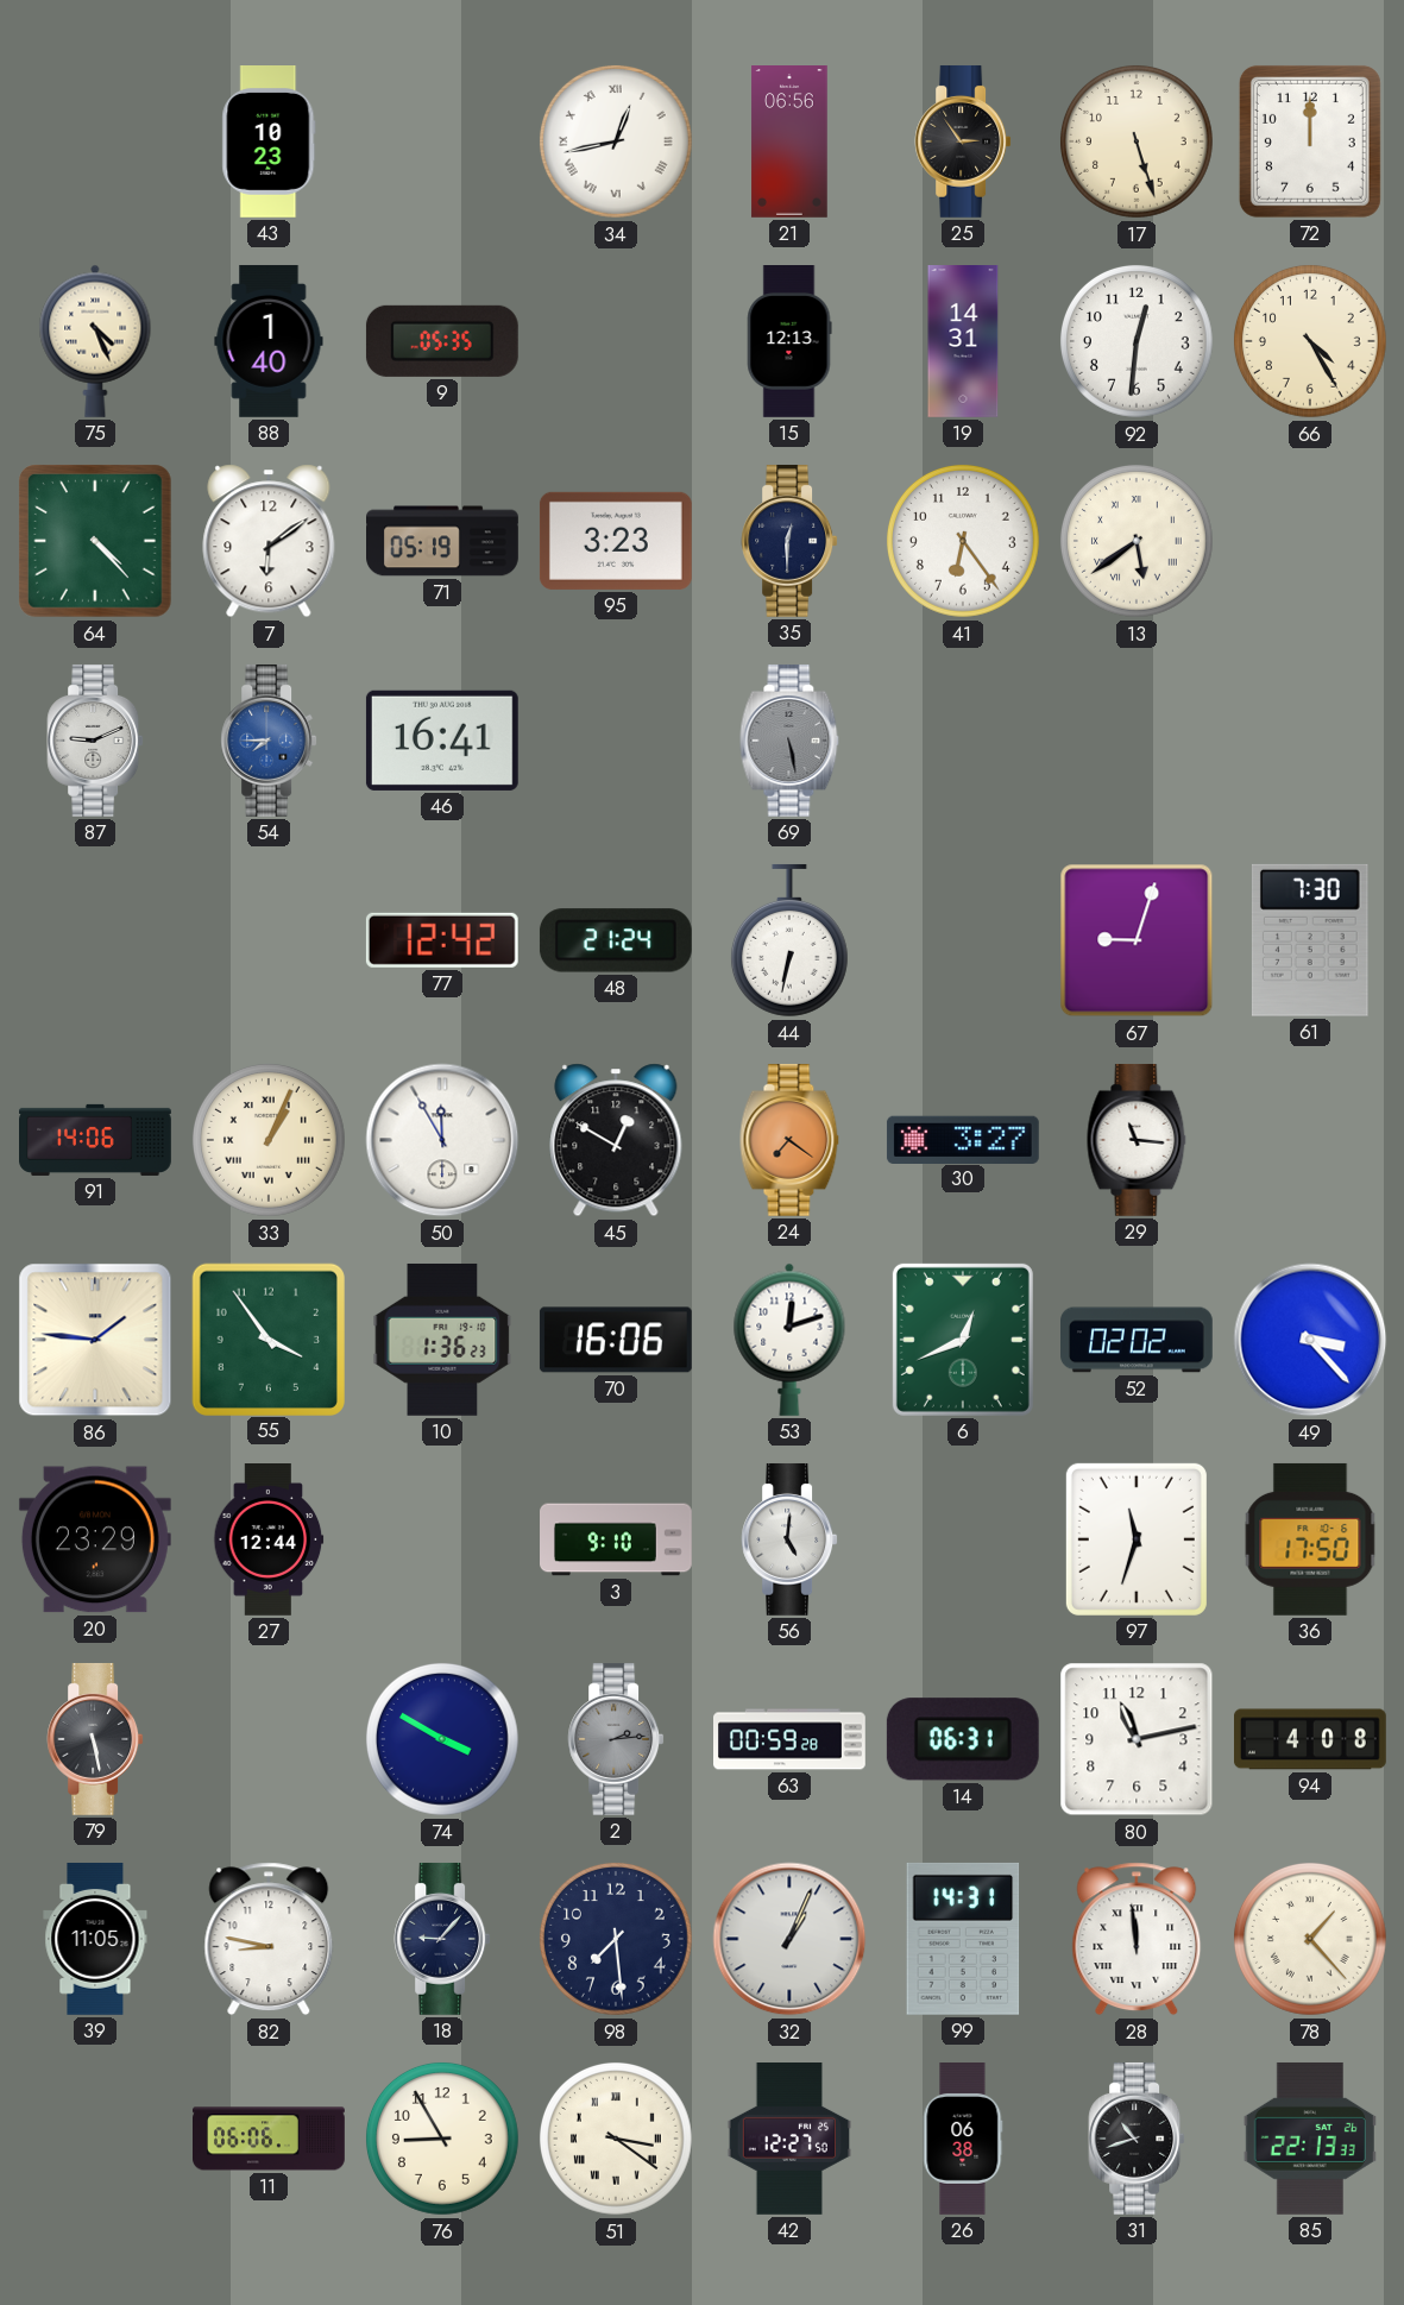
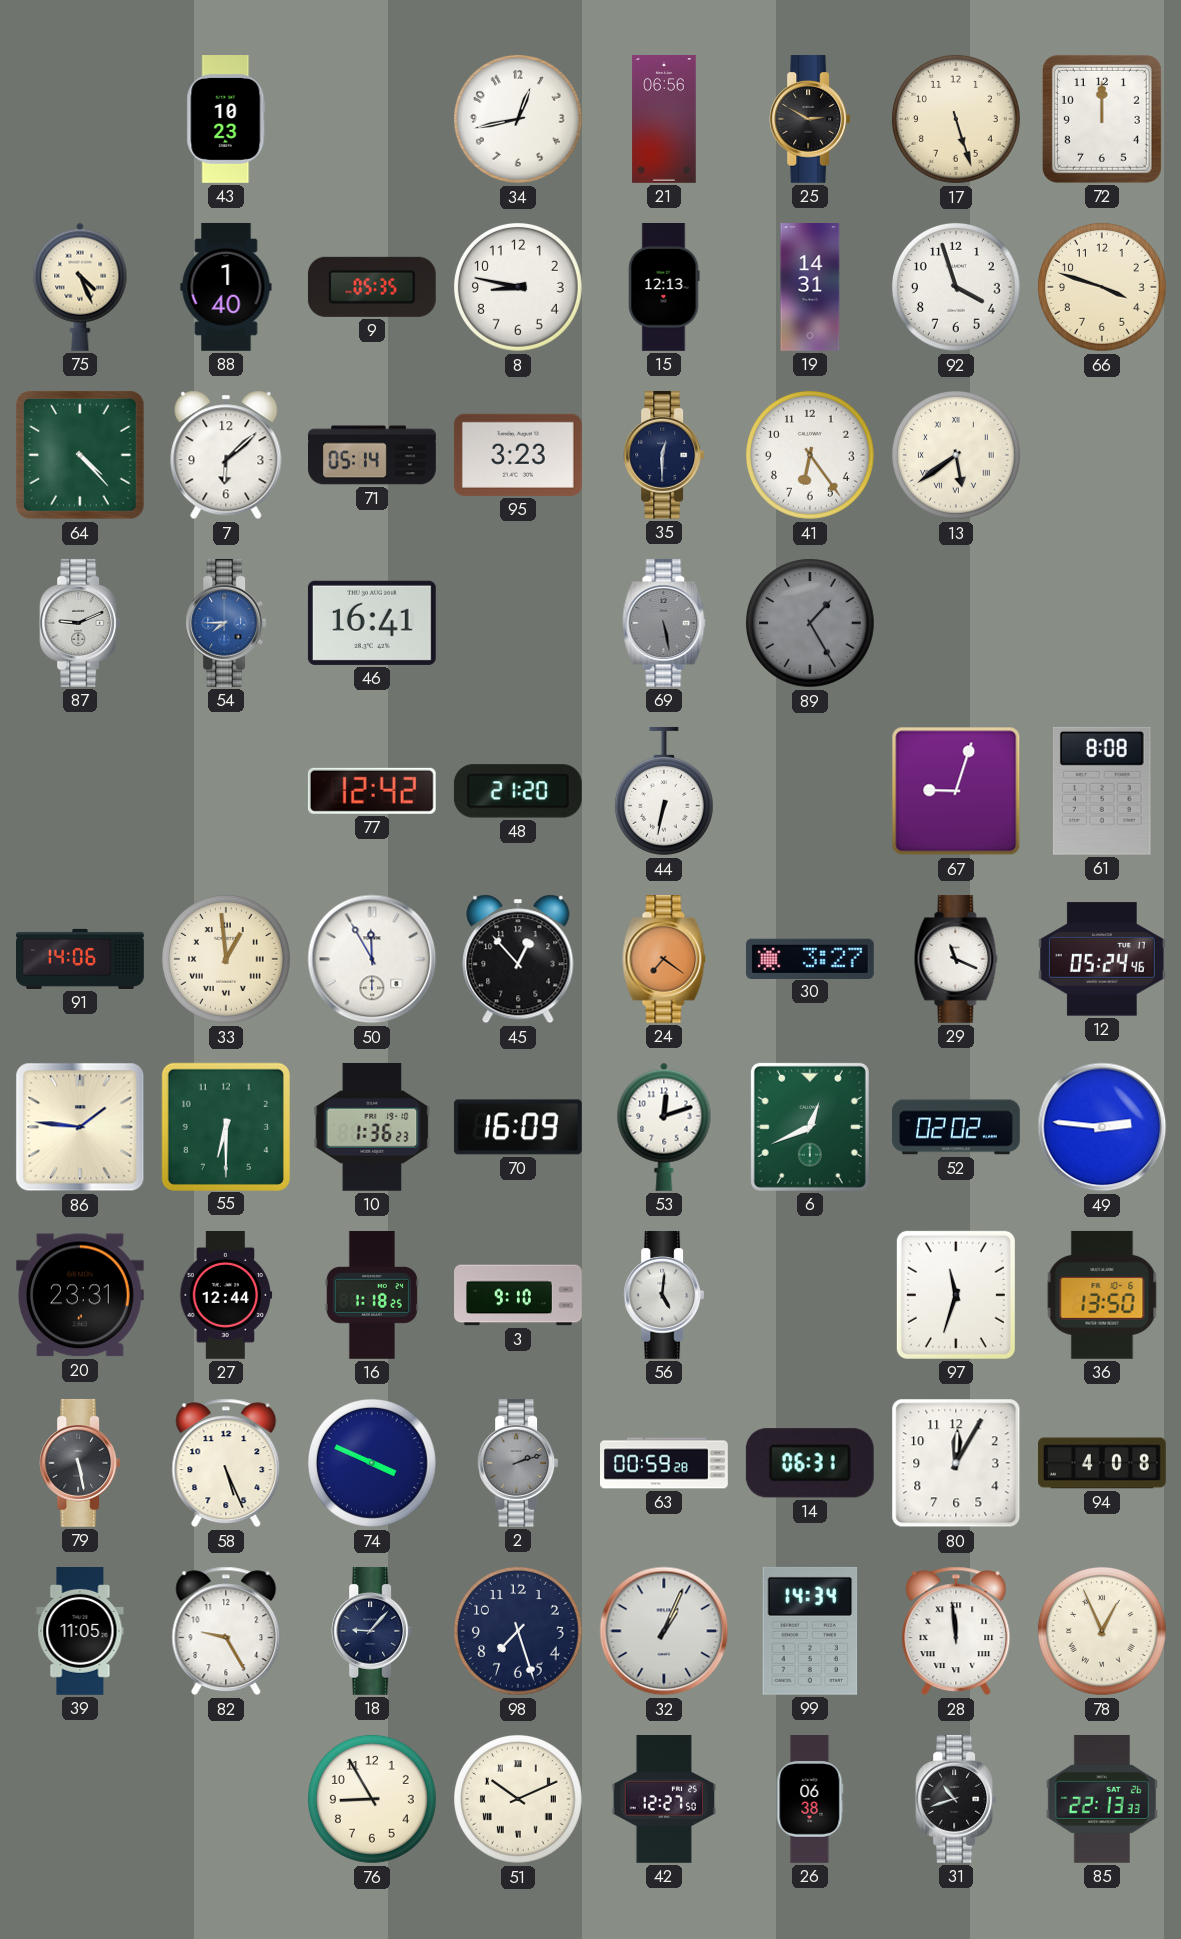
34 numerals: Roman -> Arabic (519, 120)
25: 2:54 -> 2:50 (810, 119)
8: none -> 8:47 (519, 288)
92: 12:31 -> 3:57 (957, 288)
66: 4:25 -> 3:48 (1103, 288)
7: 6:09 -> 6:08 (226, 455)
71: 05:19 -> 05:14 (373, 455)
89: none -> 1:25 (811, 624)
48: 21:24 -> 21:20 (518, 791)
61: 7:30 -> 8:08 (1102, 791)
33: 1:04 -> 12:59 (227, 960)
45: 12:50 -> 12:53 (518, 959)
29: 11:16 -> 11:19 (956, 959)
12: none -> 05:24 (1102, 959)
55: 3:54 -> 6:30 (225, 1126)
70: 16:06 -> 16:09 (518, 1127)
49: 3:23 -> 2:46 (1102, 1127)
20: 23:29 -> 23:31 (80, 1295)
16: none -> 1:18 (372, 1295)
36: 17:50 -> 13:50 (1102, 1295)
58: none -> 5:26 (226, 1463)
74: 3:50 -> 3:49 (373, 1464)
2: 2:14 -> 2:12 (518, 1463)
80: 11:13 -> 12:05 (956, 1463)
82: 8:47 -> 9:25 (226, 1631)
98: 7:29 -> 7:27 (519, 1632)
99: 14:31 -> 14:34 (810, 1631)
78: 1:23 -> 12:56 (1103, 1632)
11: 06:06 -> none (270, 2139)
51: 3:21 -> 10:11 (519, 1800)
